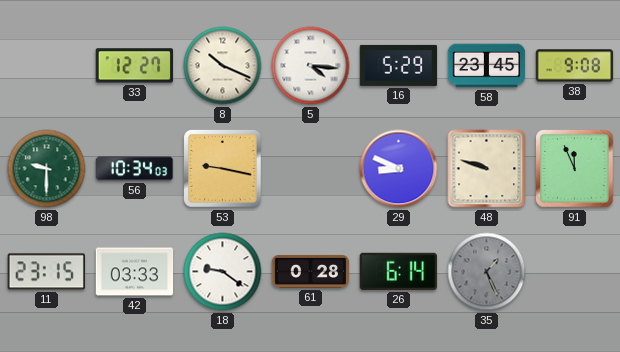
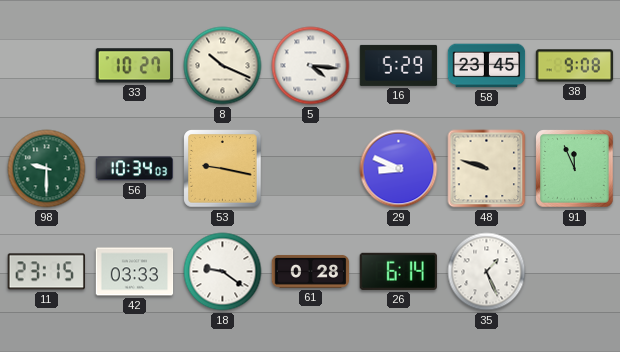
33: 12:27 -> 10:27 (134, 66)
35 dial: grey -> white (487, 272)
